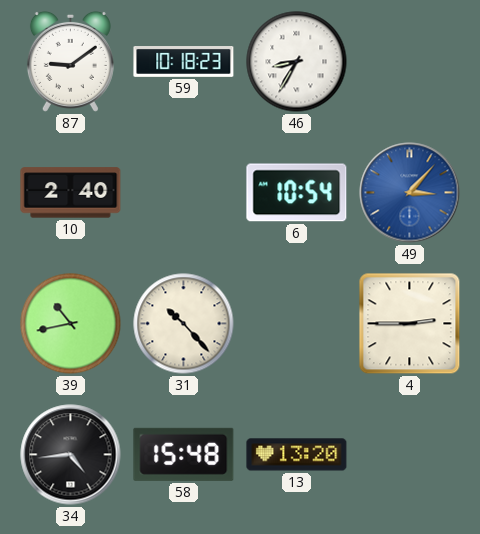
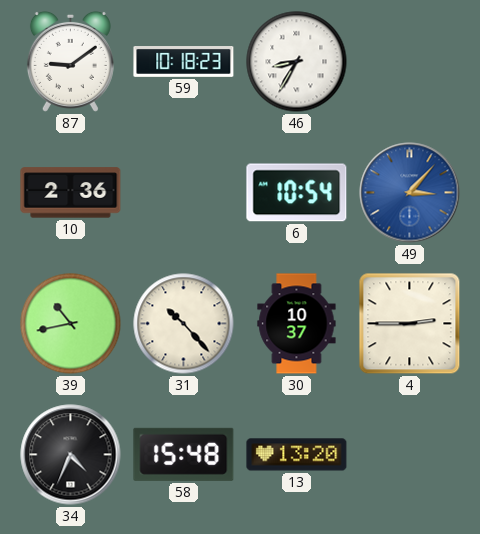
10: 2:40 -> 2:36 (71, 193)
30: none -> 10:37 (297, 324)
34: 4:44 -> 4:34 (71, 455)
